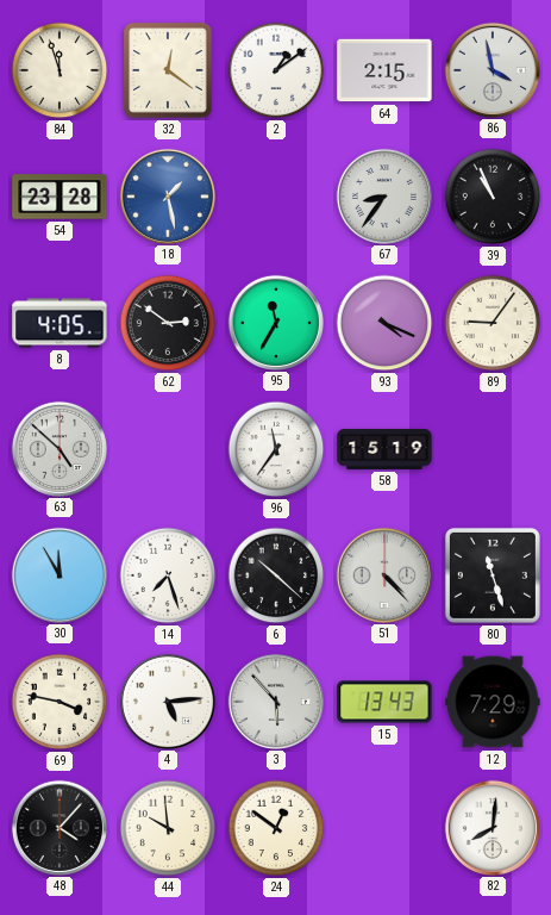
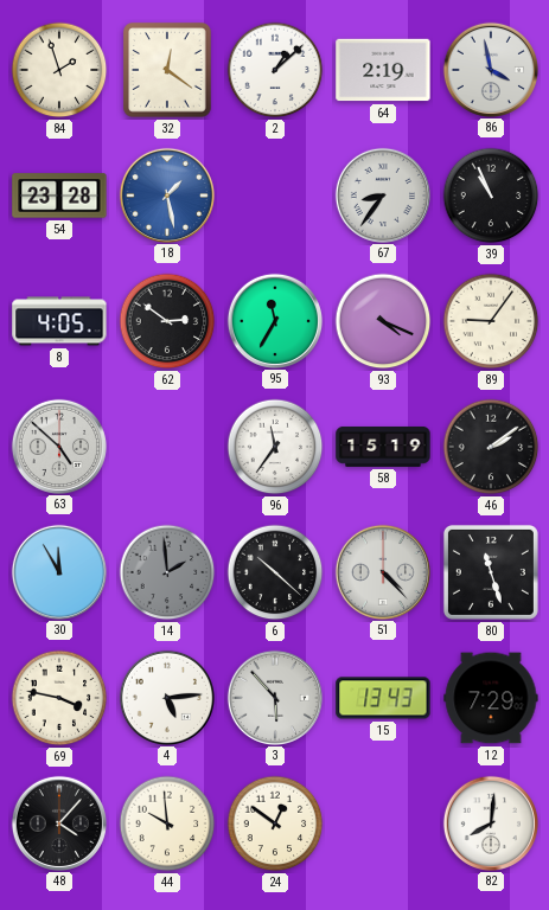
84: 11:57 -> 1:57 (59, 70)
2: 1:09 -> 1:08 (275, 70)
64: 2:15 -> 2:19 (383, 70)
46: none -> 2:09 (491, 447)
14: 7:27 -> 1:59 (167, 572)
14 dial: white -> grey (167, 572)
